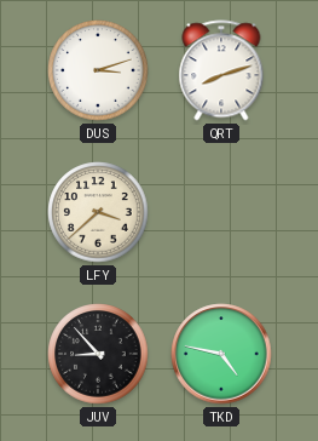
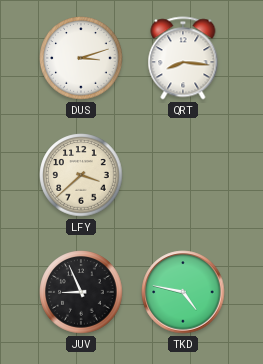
QRT: 8:12 -> 8:16 (183, 58)
JUV: 8:53 -> 8:56 (81, 292)
